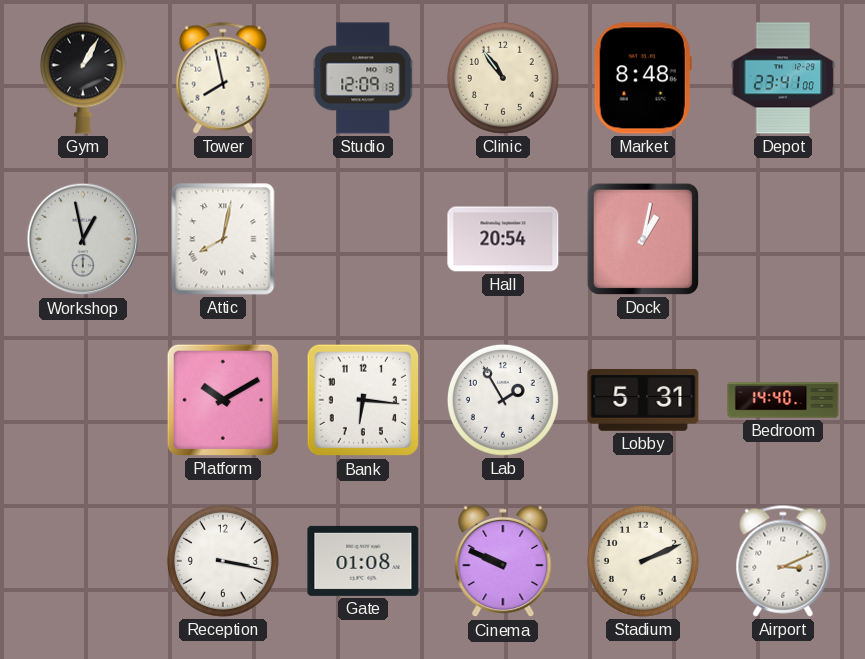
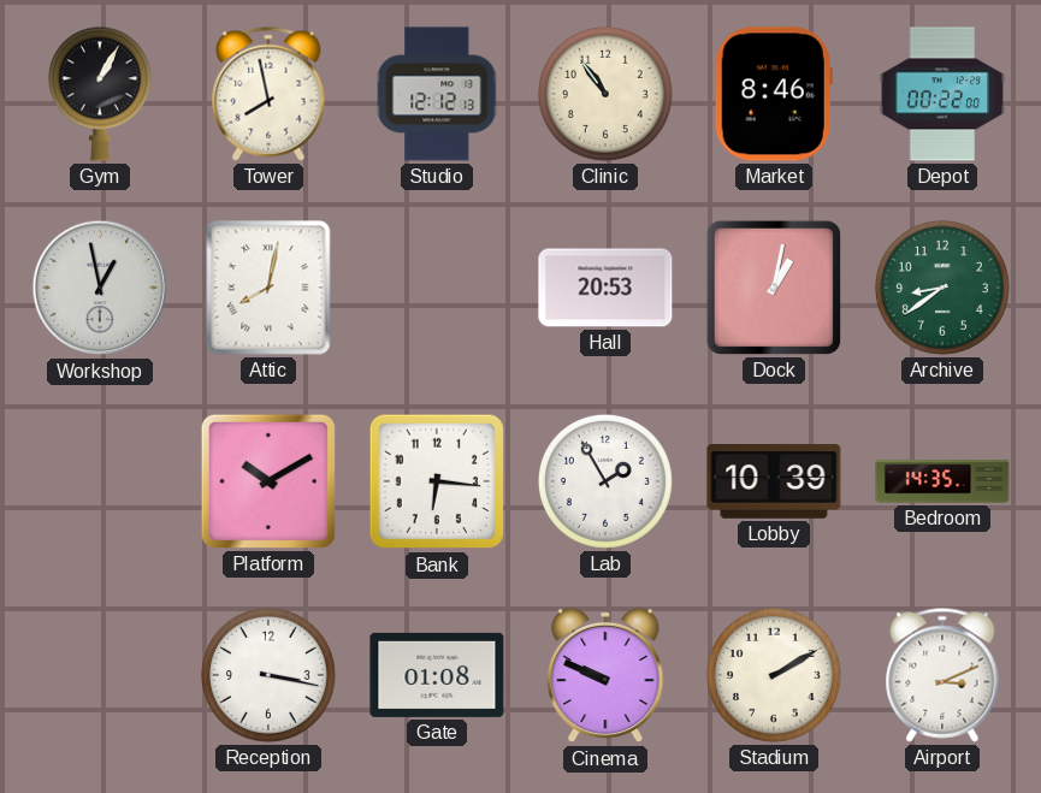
Studio: 12:09 -> 12:12 (437, 94)
Market: 8:48 -> 8:46 (774, 94)
Depot: 23:41 -> 00:22 (942, 94)
Hall: 20:54 -> 20:53 (605, 288)
Archive: none -> 8:39 (942, 288)
Lobby: 5:31 -> 10:39 (774, 481)
Bedroom: 14:40 -> 14:35 (942, 481)
Stadium: 2:11 -> 2:10 (774, 675)
